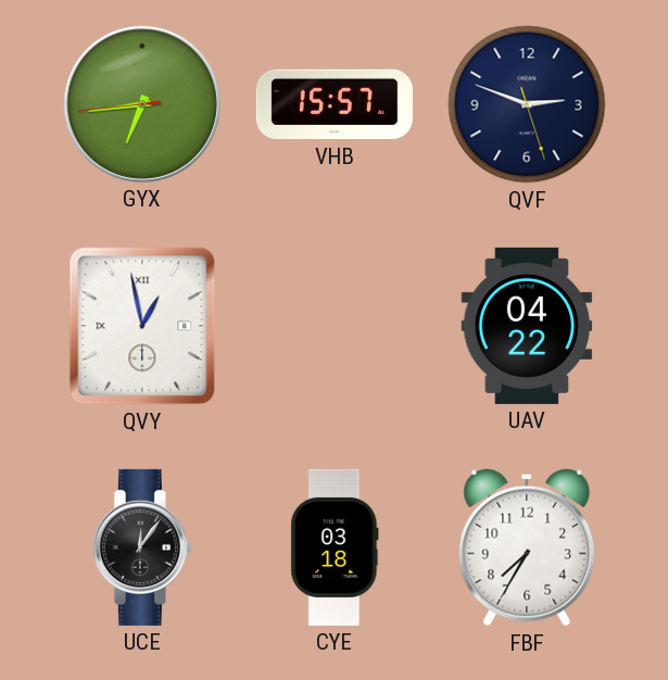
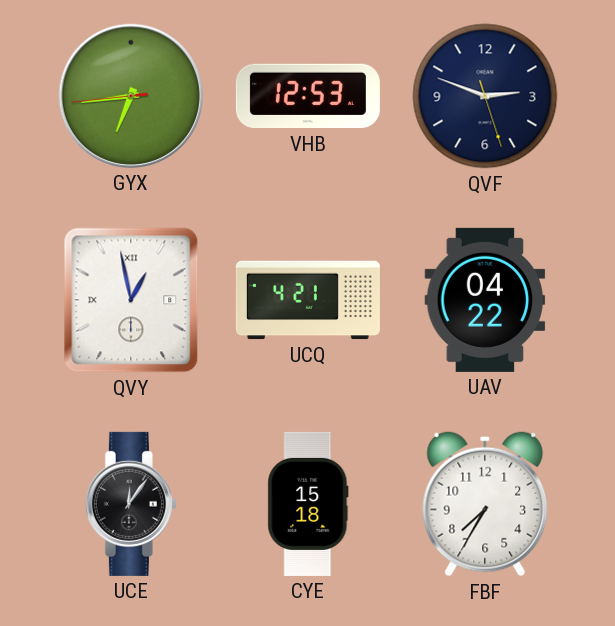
VHB: 15:57 -> 12:53 (308, 96)
UCQ: none -> 4:21 (308, 300)
CYE: 03:18 -> 15:18 (308, 504)
